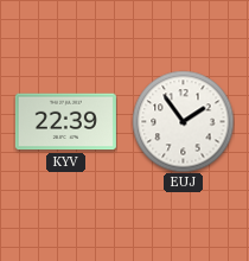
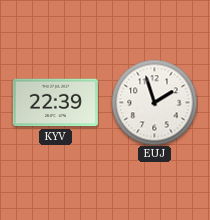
EUJ: 1:54 -> 1:57 (154, 102)
